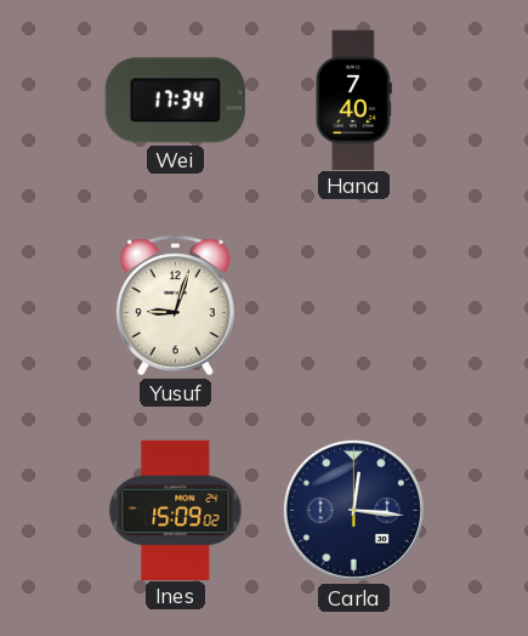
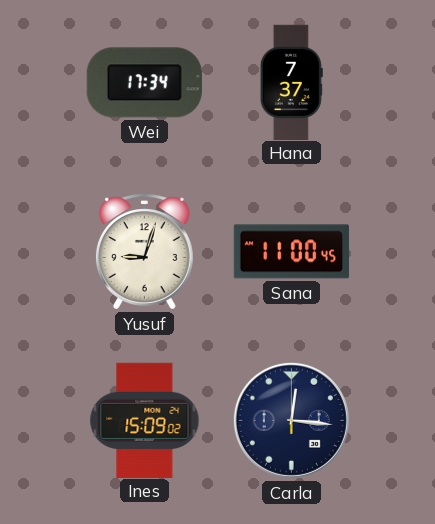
Hana: 7:40 -> 7:37 (291, 82)
Sana: none -> 11:00 (291, 252)
